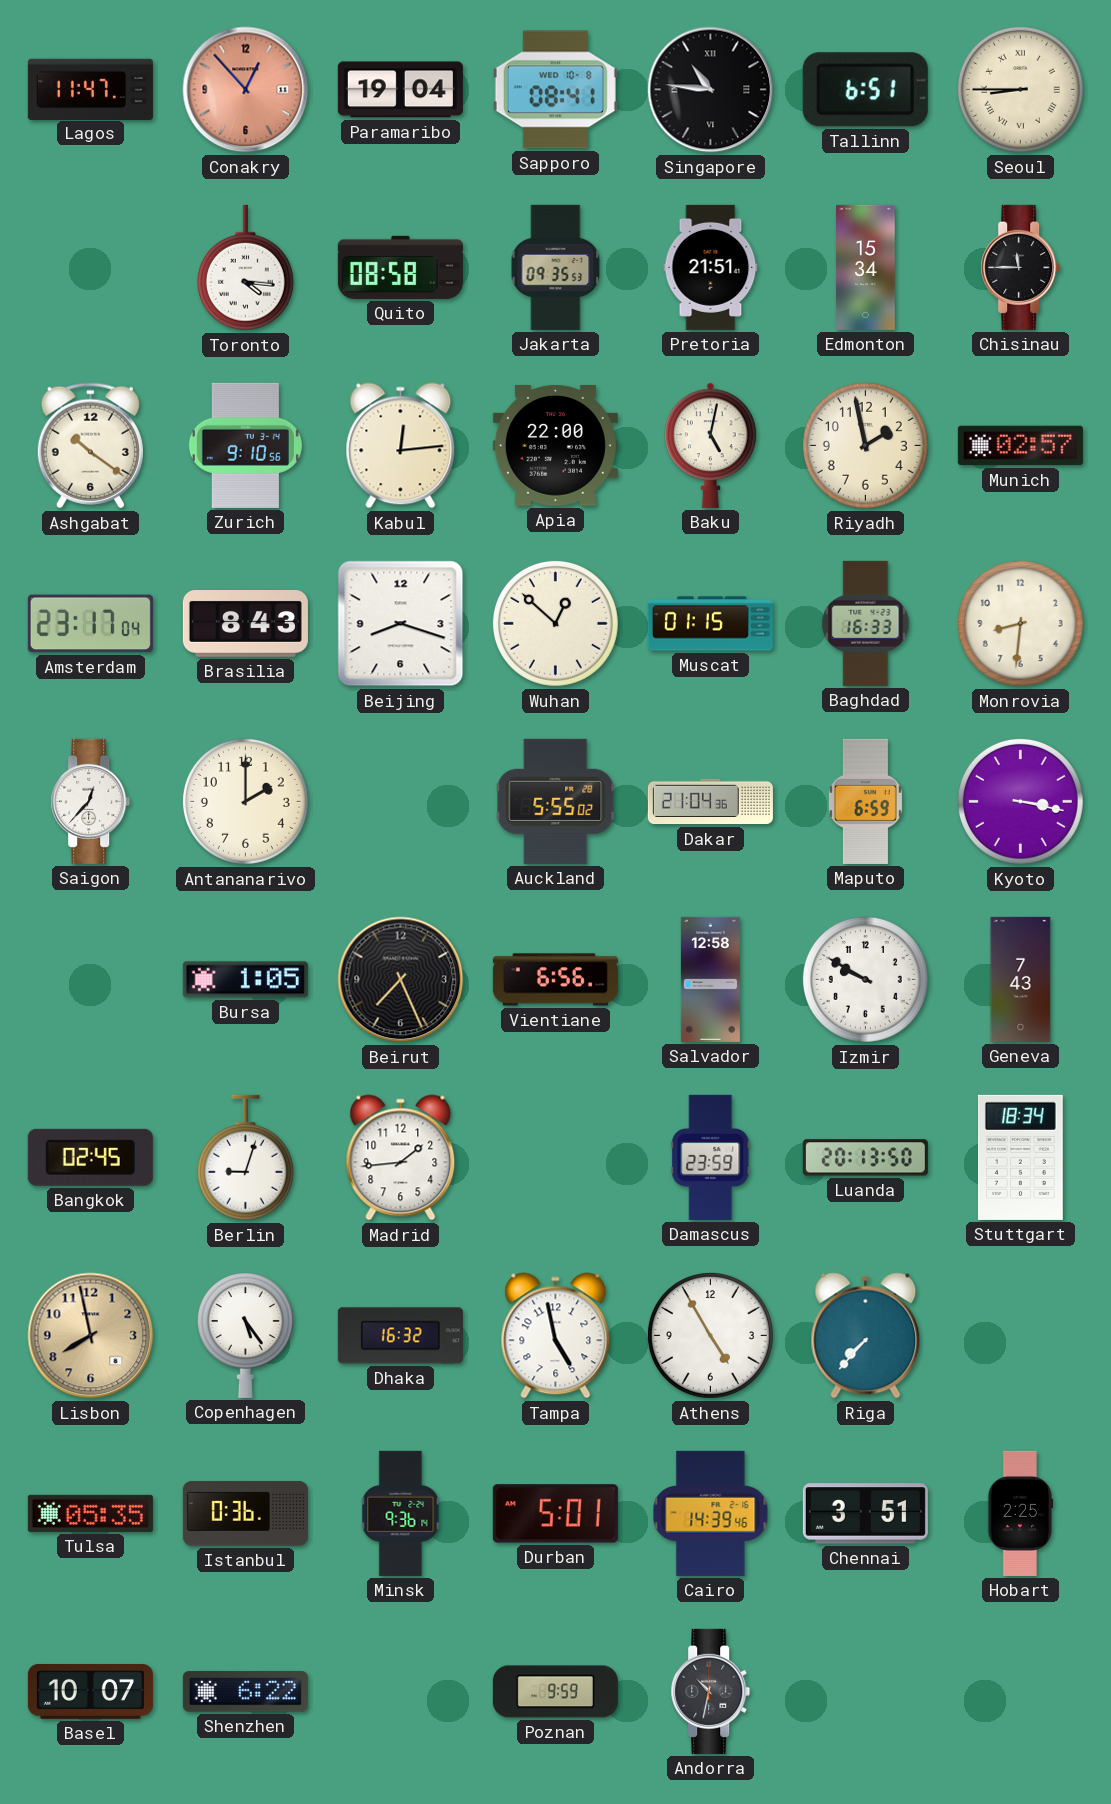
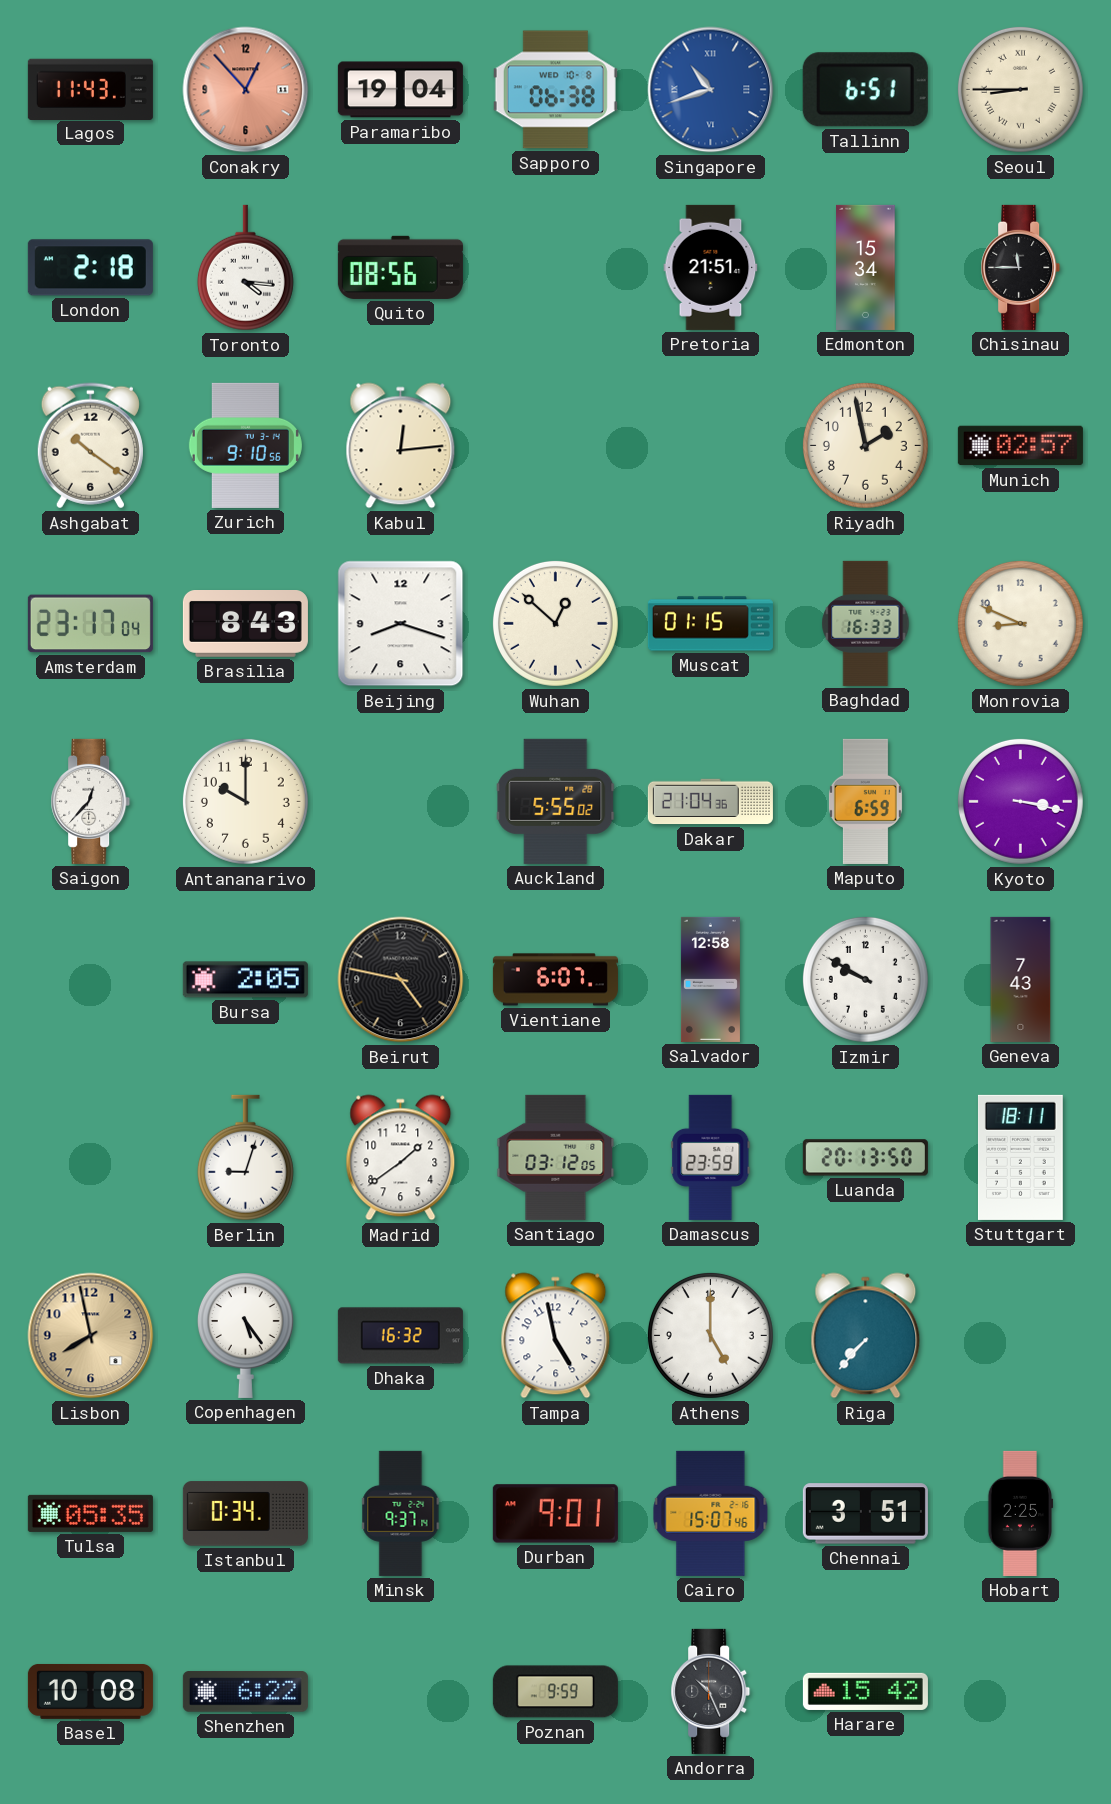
Lagos: 11:47 -> 11:43 (90, 89)
Sapporo: 08:41 -> 06:38 (555, 90)
Singapore: 10:46 -> 10:42 (711, 90)
Singapore dial: black -> blue (711, 90)
London: none -> 2:18 (90, 268)
Quito: 08:58 -> 08:56 (400, 267)
Jakarta: 09:35 -> none (556, 267)
Apia: 22:00 -> none (555, 446)
Baku: 5:02 -> none (711, 445)
Monrovia: 8:31 -> 8:49 (1020, 623)
Antananarivo: 2:00 -> 10:00 (245, 801)
Bursa: 1:05 -> 2:05 (245, 980)
Beirut: 7:26 -> 4:47 (401, 980)
Vientiane: 6:56 -> 6:07 (555, 980)
Bangkok: 02:45 -> none (90, 1157)
Madrid: 1:44 -> 1:39 (401, 1158)
Santiago: none -> 03:12 (556, 1157)
Stuttgart: 18:34 -> 18:11 (1020, 1157)
Athens: 4:55 -> 5:00 (710, 1335)
Istanbul: 0:36 -> 0:34 (245, 1514)
Minsk: 9:36 -> 9:37 (401, 1513)
Durban: 5:01 -> 9:01 (555, 1514)
Cairo: 14:39 -> 15:07 (711, 1513)
Basel: 10:07 -> 10:08 (90, 1691)
Andorra: 10:32 -> 10:26 (711, 1691)
Harare: none -> 15:42 (865, 1691)
